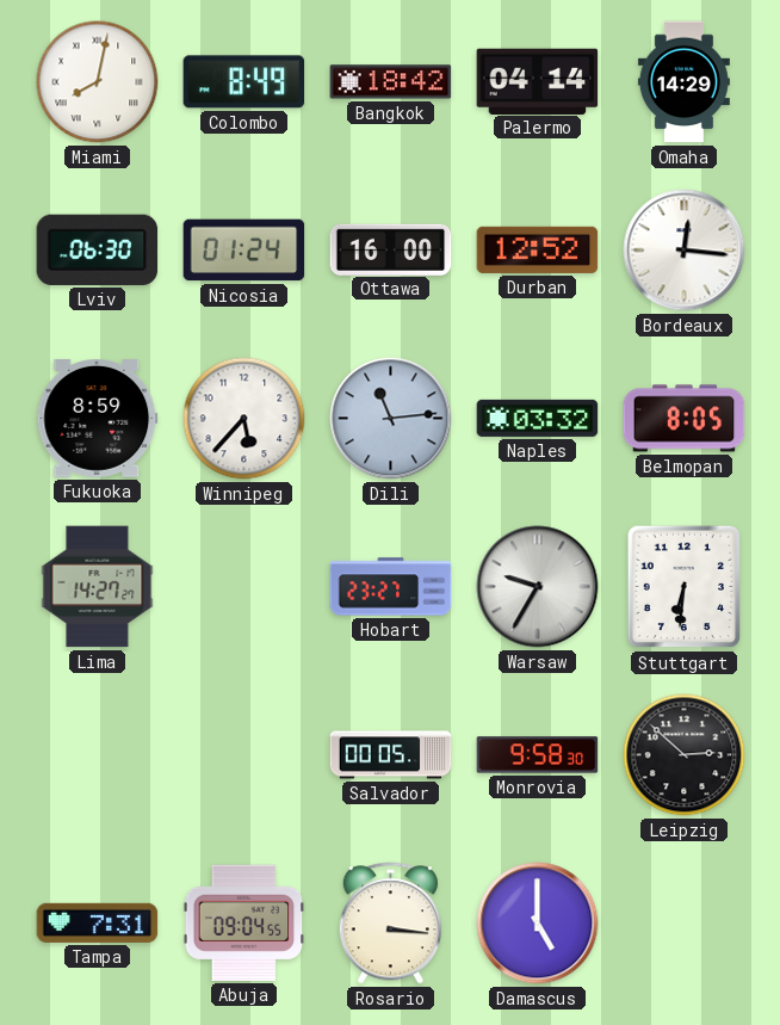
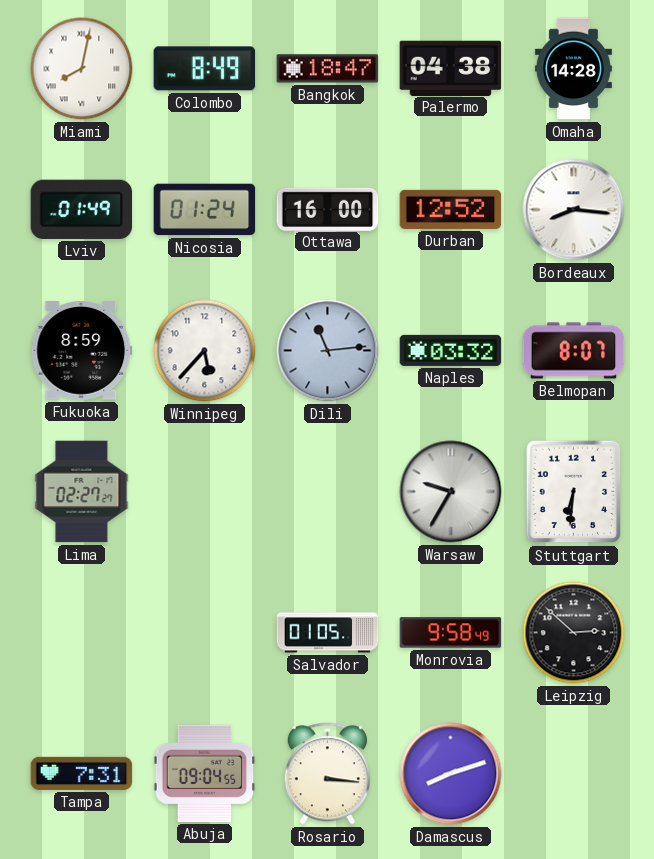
Bangkok: 18:42 -> 18:47 (328, 69)
Palermo: 04:14 -> 04:38 (451, 68)
Omaha: 14:29 -> 14:28 (573, 69)
Lviv: 06:30 -> 01:49 (82, 209)
Bordeaux: 12:16 -> 8:16 (574, 210)
Belmopan: 8:05 -> 8:07 (574, 351)
Lima: 14:27 -> 02:27 (82, 492)
Hobart: 23:27 -> none (391, 587)
Salvador: 00:05 -> 01:05 (328, 633)
Monrovia: 9:58:30 -> 9:58:49 (451, 633)
Damascus: 5:00 -> 8:12 (451, 774)
